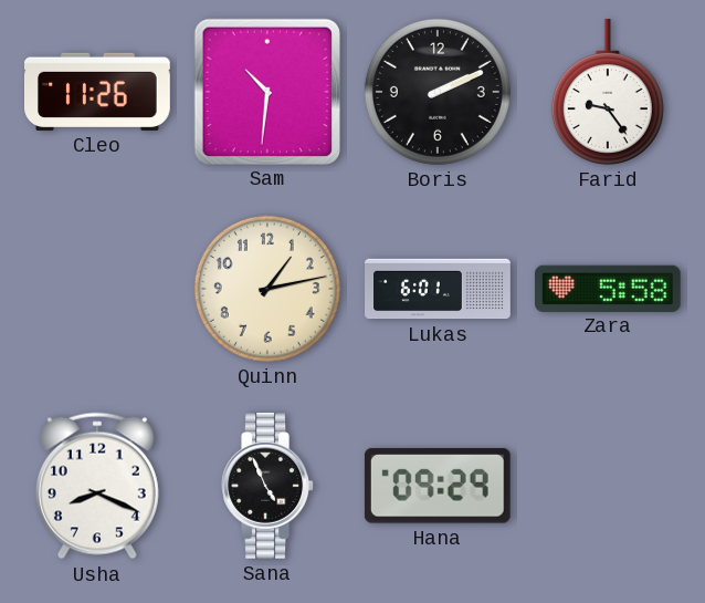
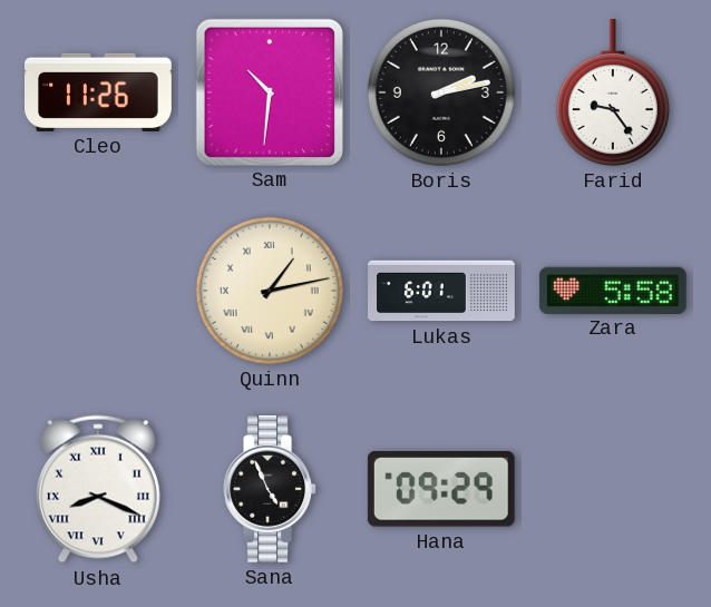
Boris: 2:11 -> 2:13 (441, 92)
Quinn numerals: Arabic -> Roman (270, 291)
Usha numerals: Arabic -> Roman (98, 489)
